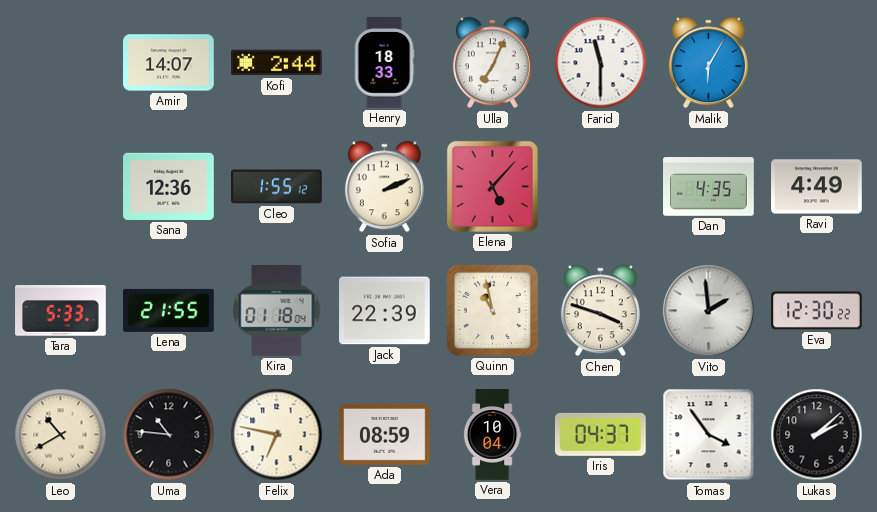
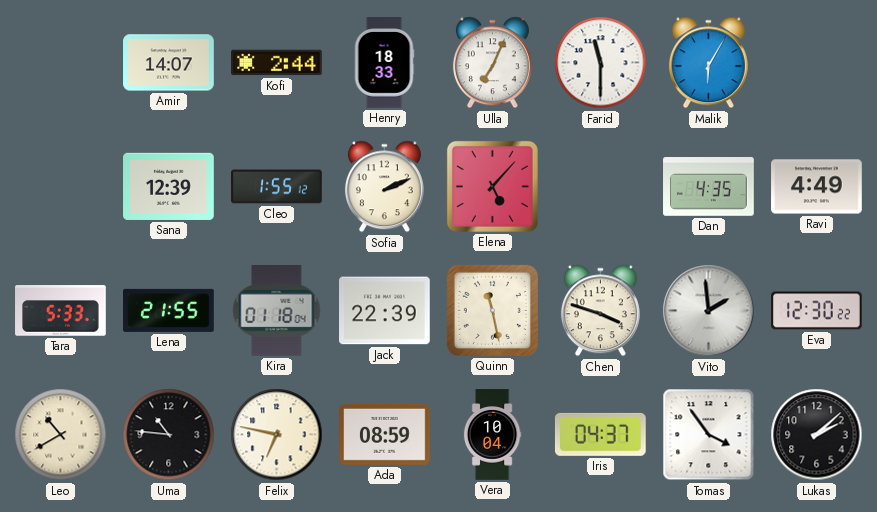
Sana: 12:36 -> 12:39 (169, 186)
Quinn: 10:58 -> 11:28 (492, 310)
